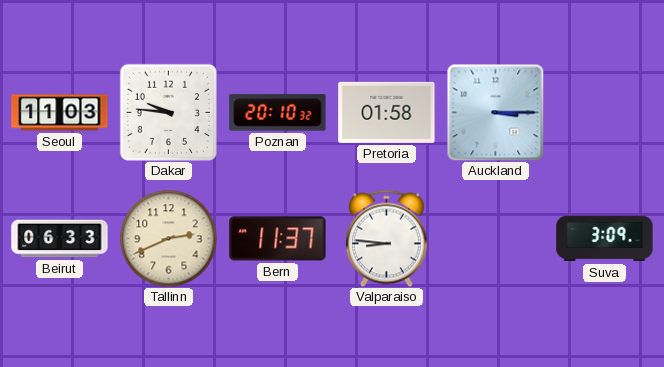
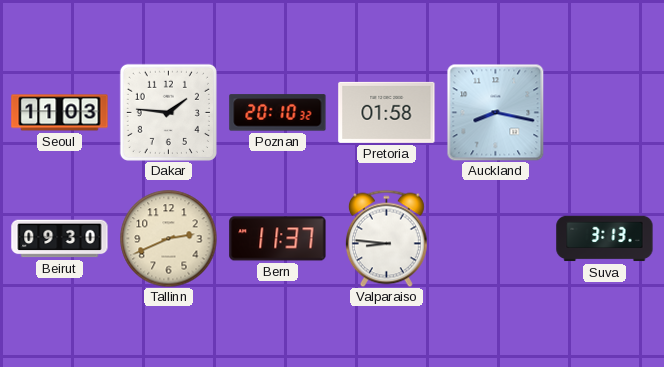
Dakar: 9:46 -> 1:46 (168, 112)
Auckland: 3:15 -> 8:17 (495, 112)
Beirut: 06:33 -> 09:30 (60, 239)
Suva: 3:09 -> 3:13 (605, 239)
